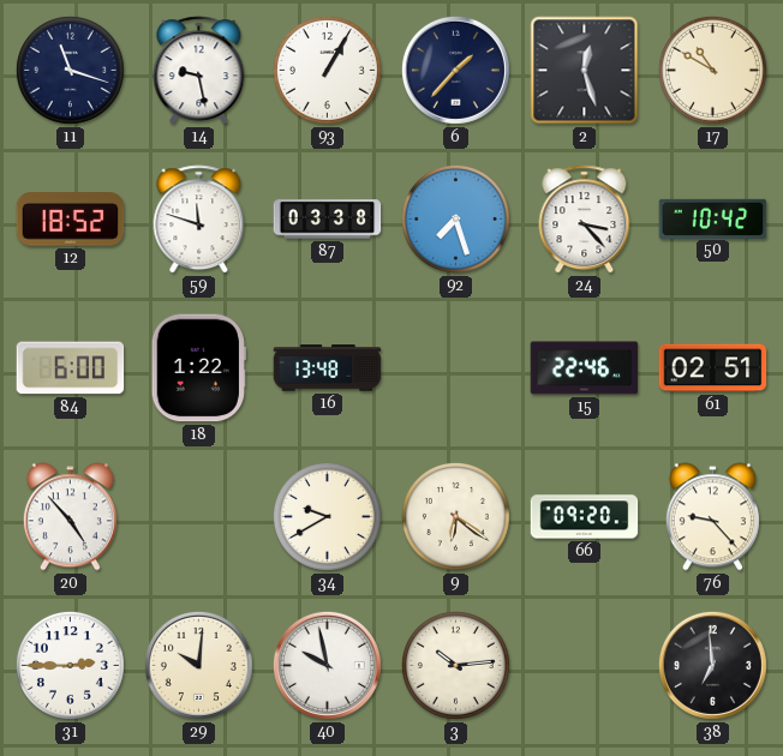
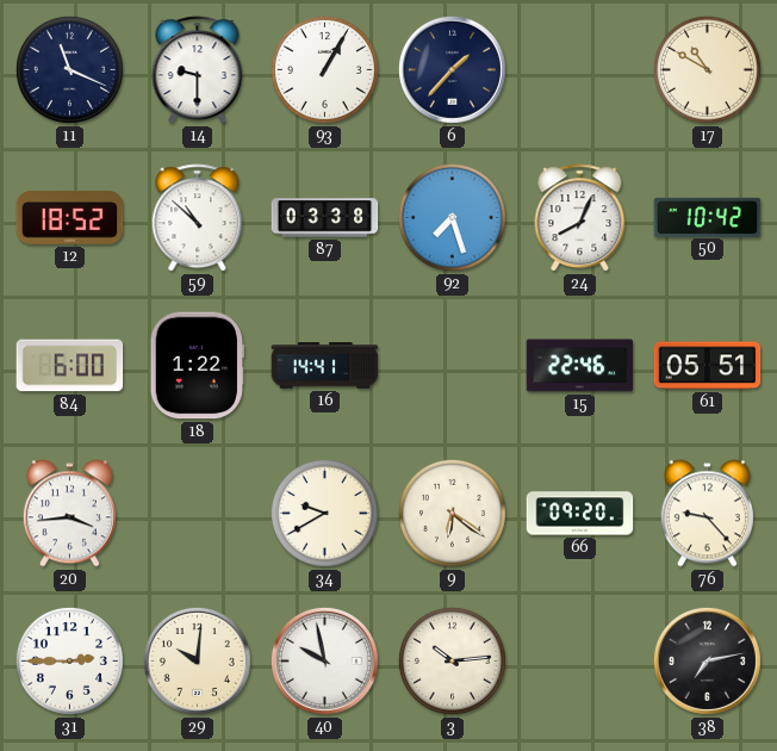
11: 11:18 -> 11:19 (69, 69)
14: 9:28 -> 9:30 (198, 70)
2: 12:27 -> none (585, 71)
59: 11:48 -> 10:52 (198, 218)
24: 3:23 -> 8:04 (580, 218)
16: 13:48 -> 14:41 (325, 366)
61: 02:51 -> 05:51 (708, 366)
20: 4:53 -> 3:44 (69, 514)
38: 6:59 -> 7:13 (707, 660)
